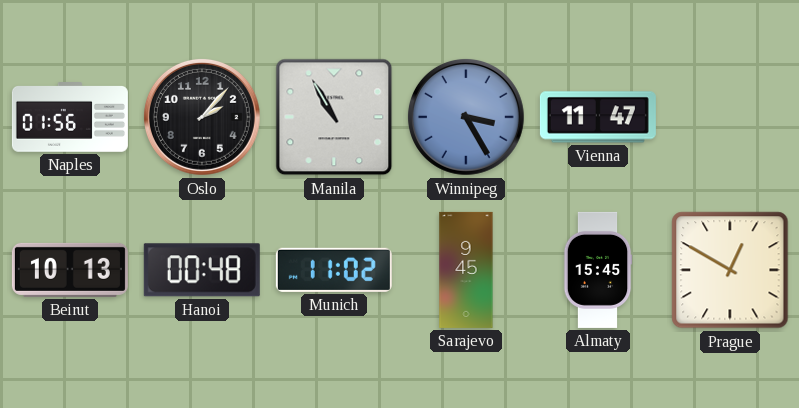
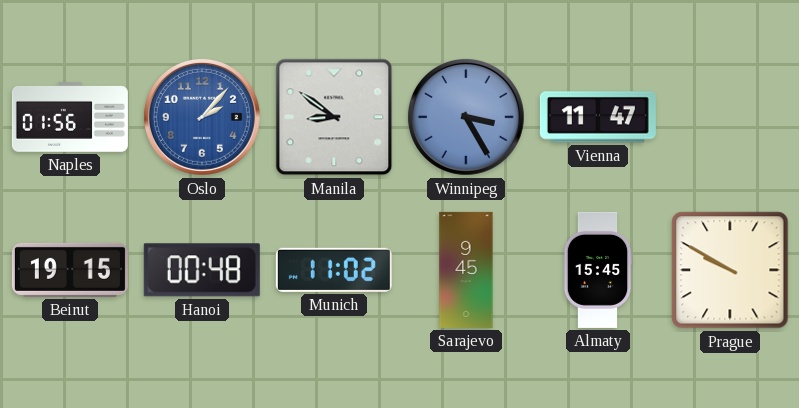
Oslo dial: black -> blue (202, 117)
Manila: 10:55 -> 8:51 (334, 117)
Beirut: 10:13 -> 19:15 (70, 270)
Prague: 12:50 -> 9:50 (730, 270)
